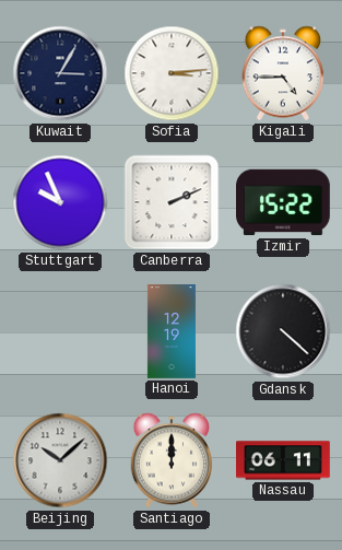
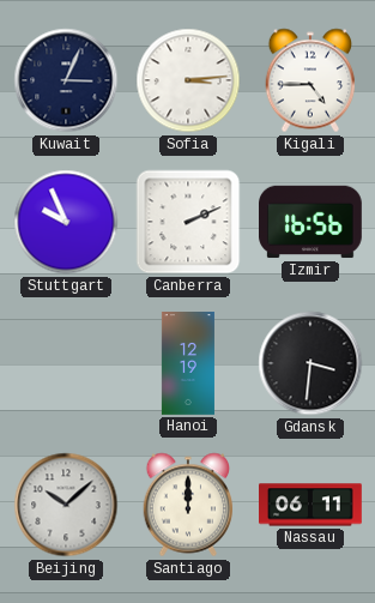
Kuwait: 3:05 -> 3:04 (66, 80)
Izmir: 15:22 -> 16:56 (312, 222)
Gdansk: 4:22 -> 3:31 (310, 363)
